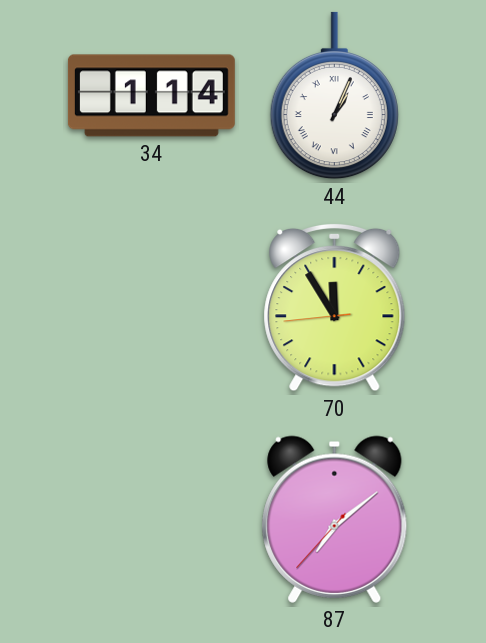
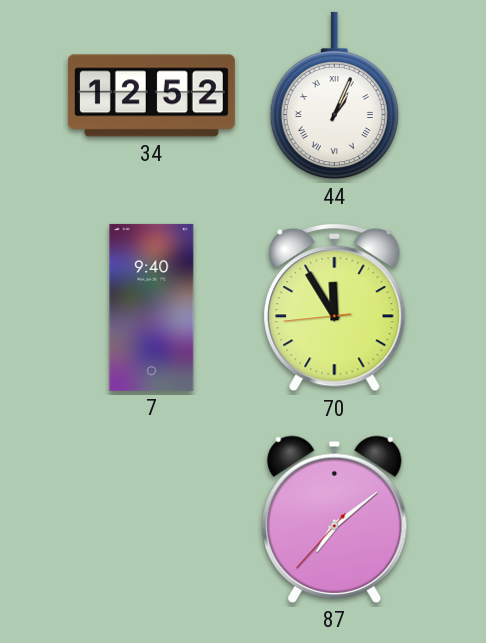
34: 1:14 -> 12:52 (151, 96)
7: none -> 9:40 (152, 307)
